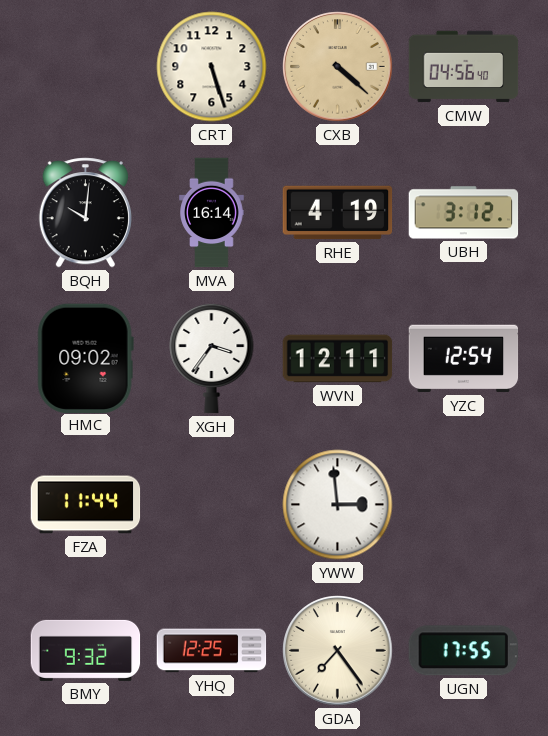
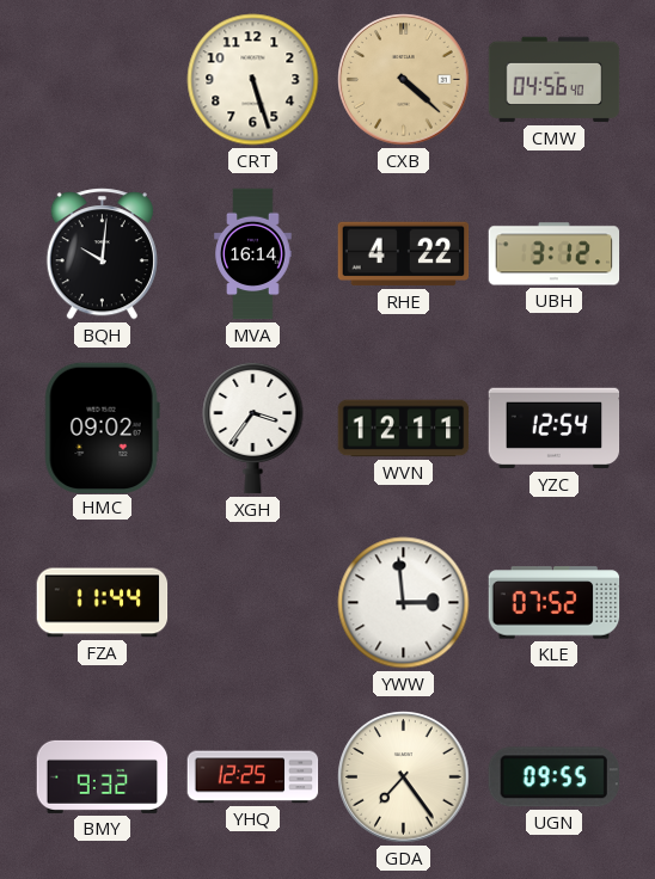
RHE: 4:19 -> 4:22 (404, 254)
KLE: none -> 07:52 (555, 603)
UGN: 17:55 -> 09:55 (553, 777)
